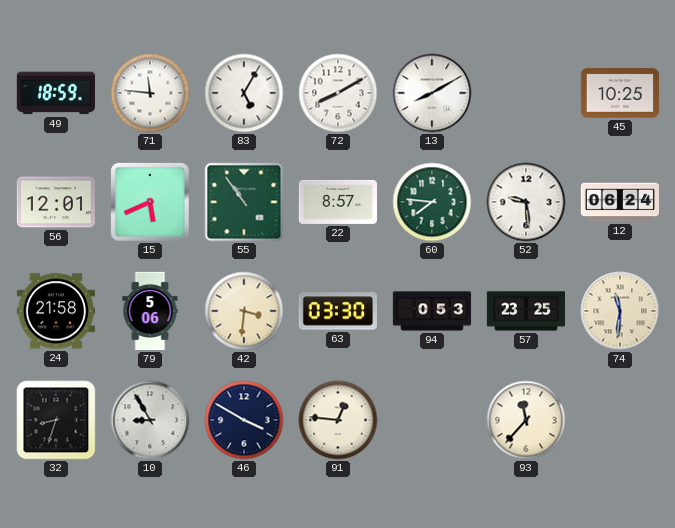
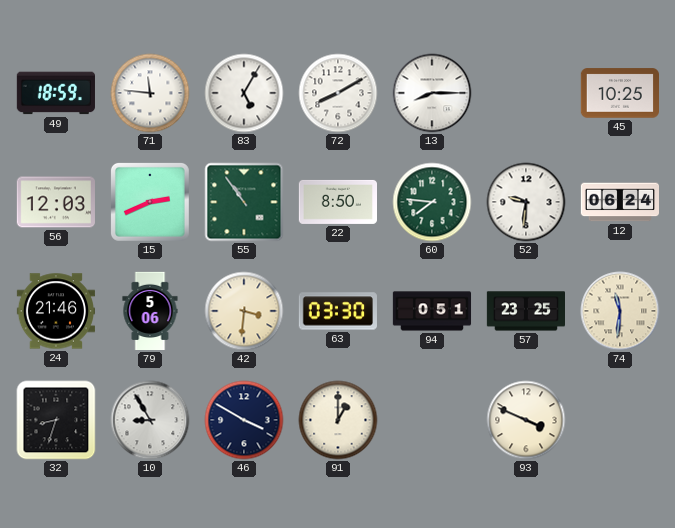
13: 8:10 -> 8:15 (432, 93)
56: 12:01 -> 12:03 (56, 202)
15: 5:41 -> 2:41 (150, 202)
22: 8:57 -> 8:50 (337, 202)
52: 9:29 -> 9:31 (526, 202)
24: 21:58 -> 21:46 (55, 311)
94: 0:53 -> 0:51 (432, 311)
91: 12:46 -> 1:00 (338, 420)
93: 11:37 -> 3:49 (526, 420)
